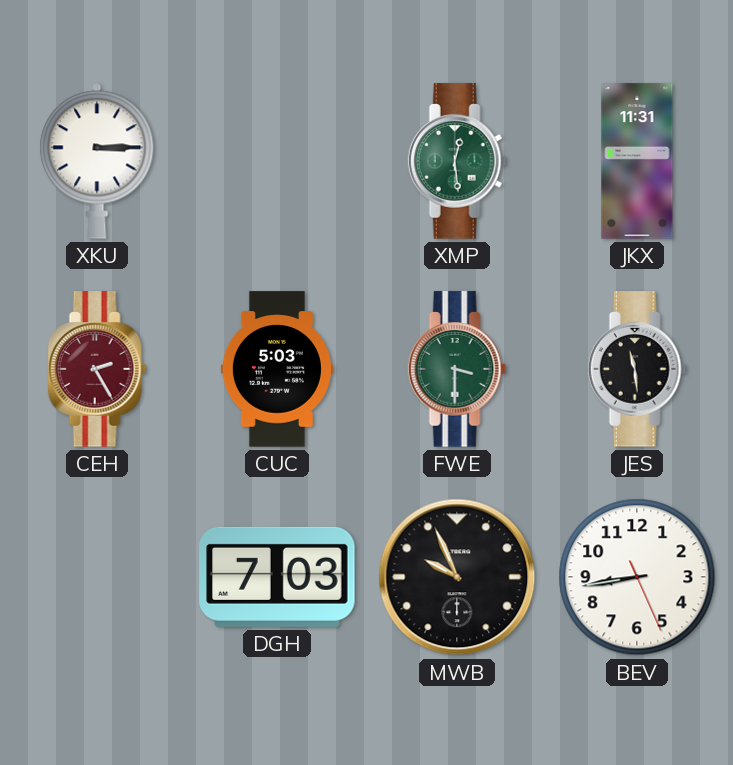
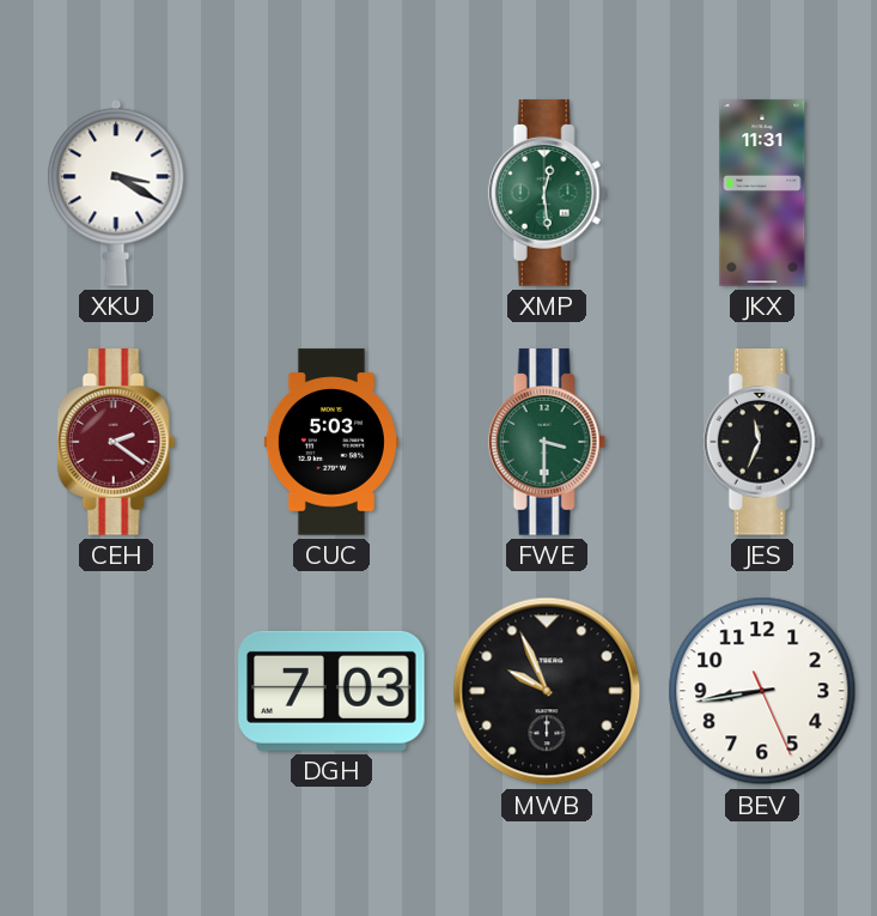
XKU: 3:15 -> 3:20 (116, 193)
CEH: 2:25 -> 2:21 (116, 442)
JES: 11:29 -> 11:34 (762, 442)
